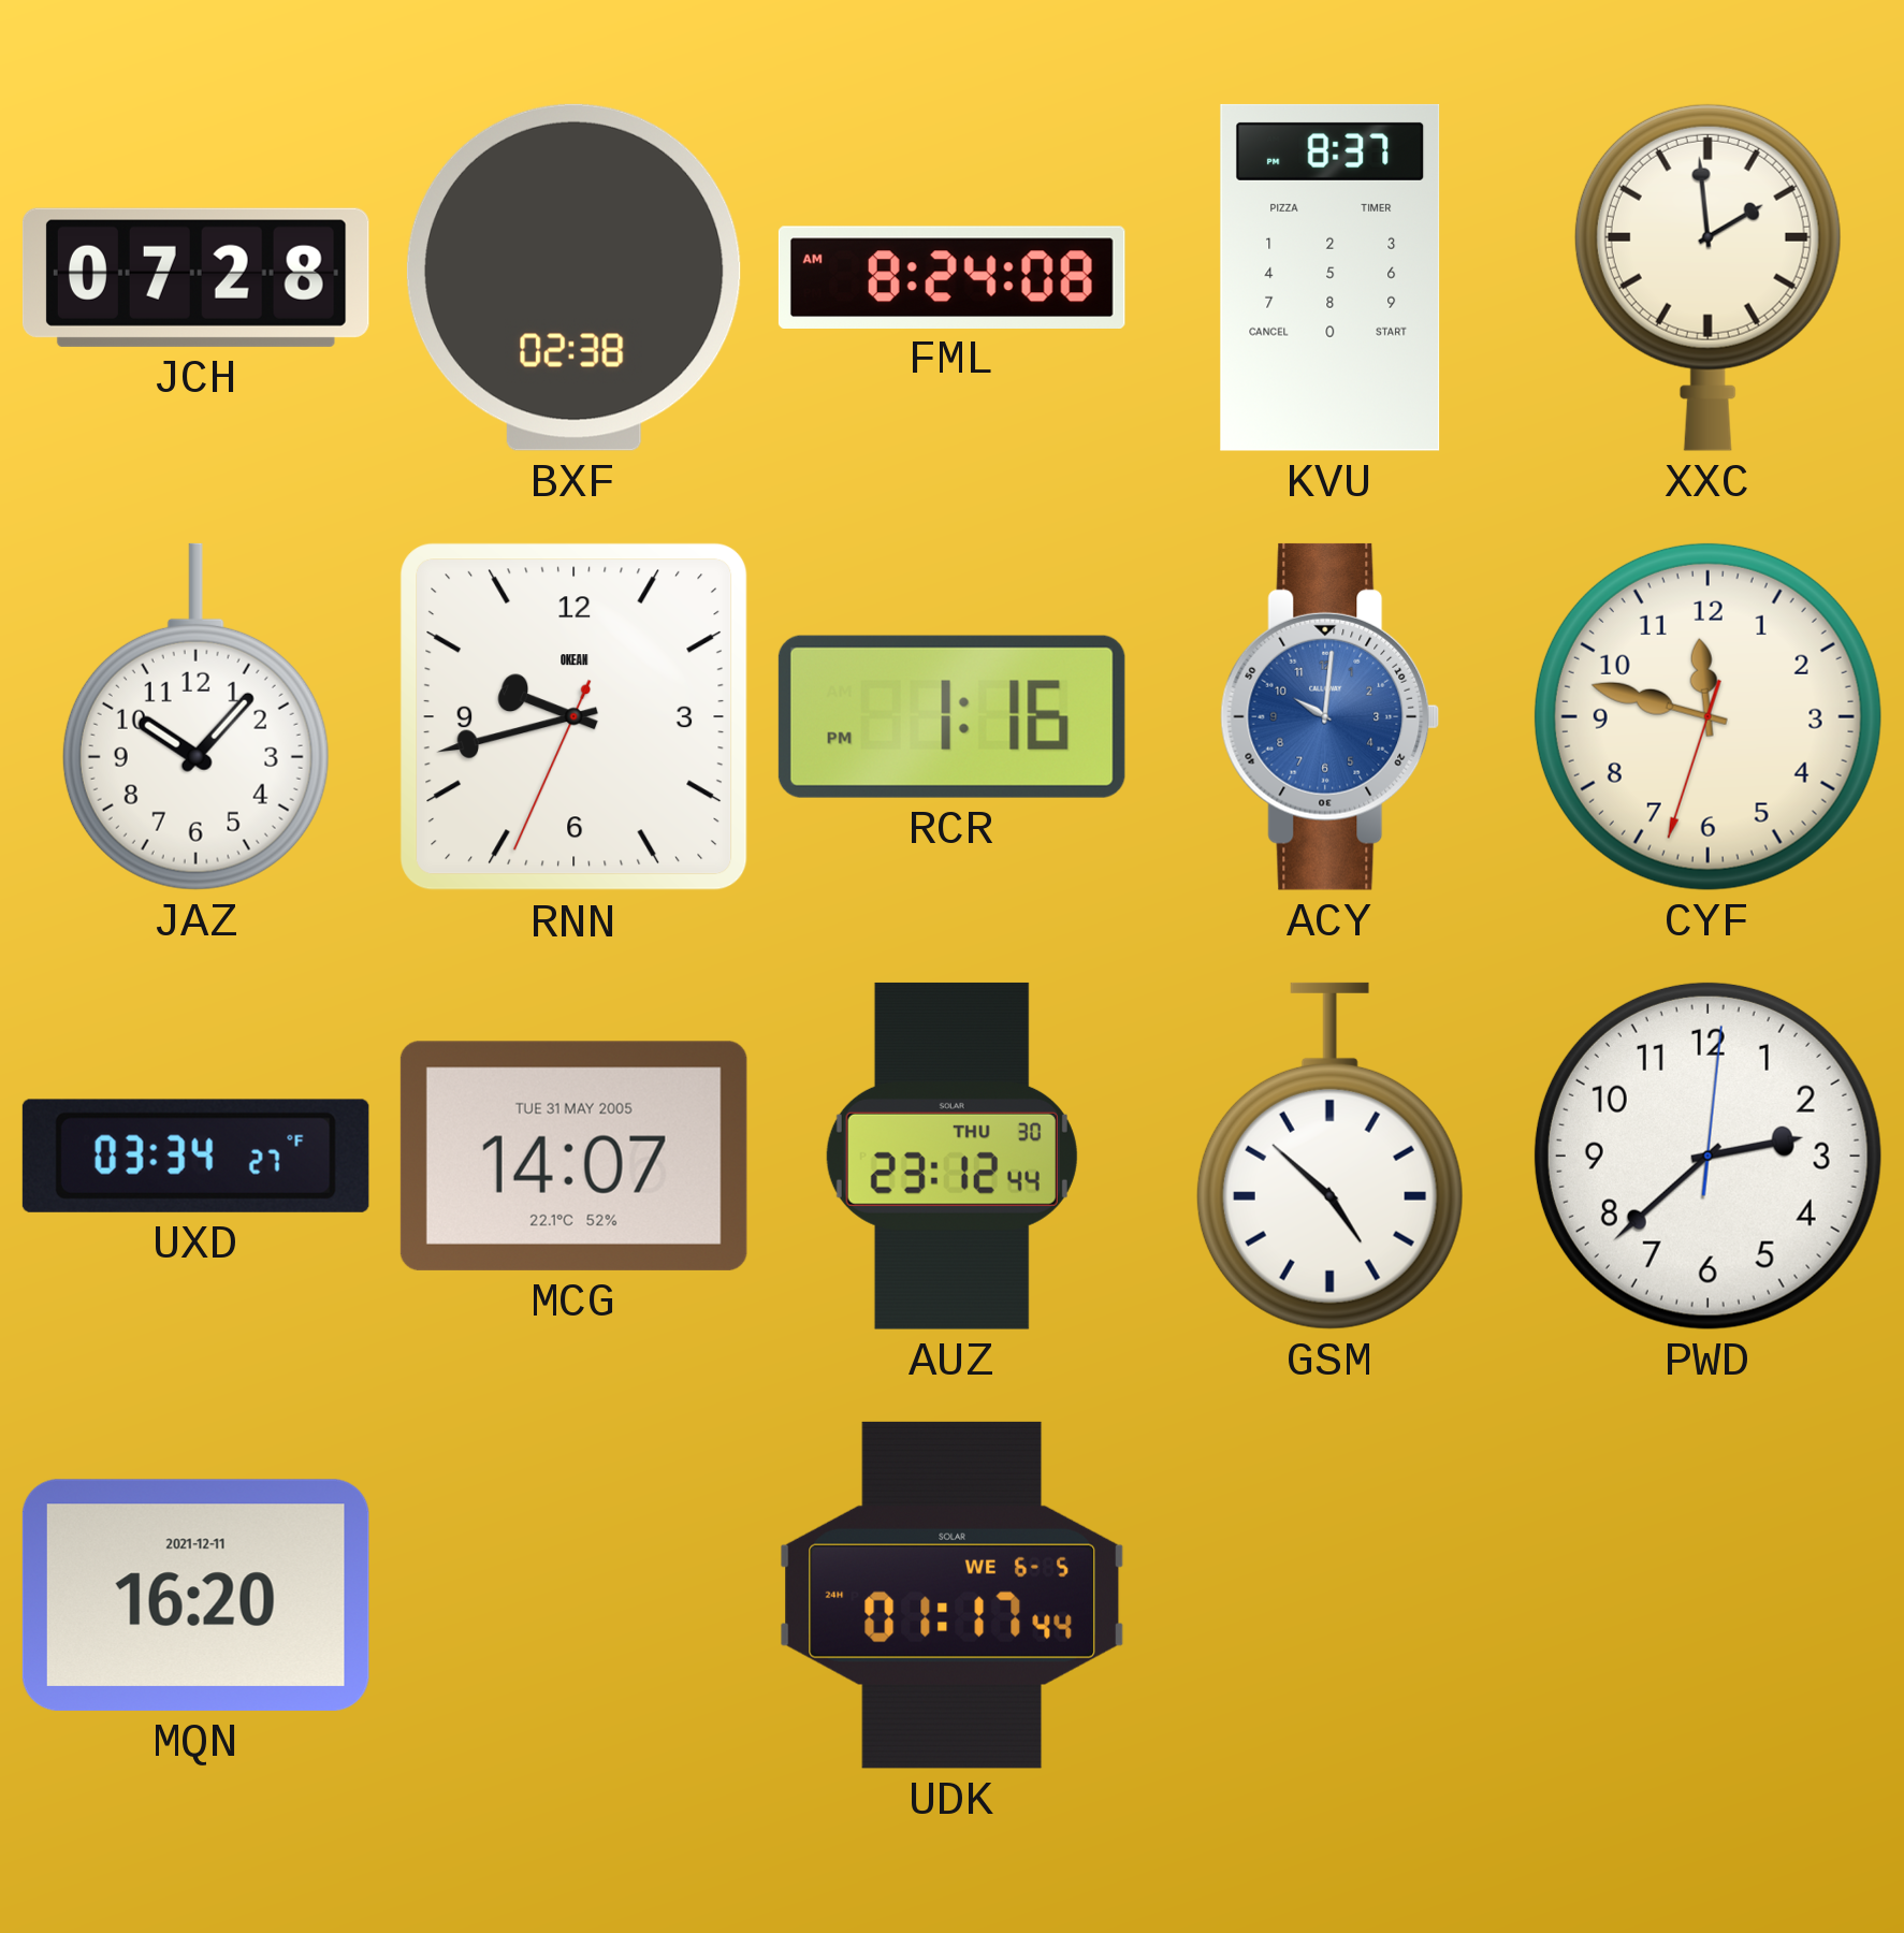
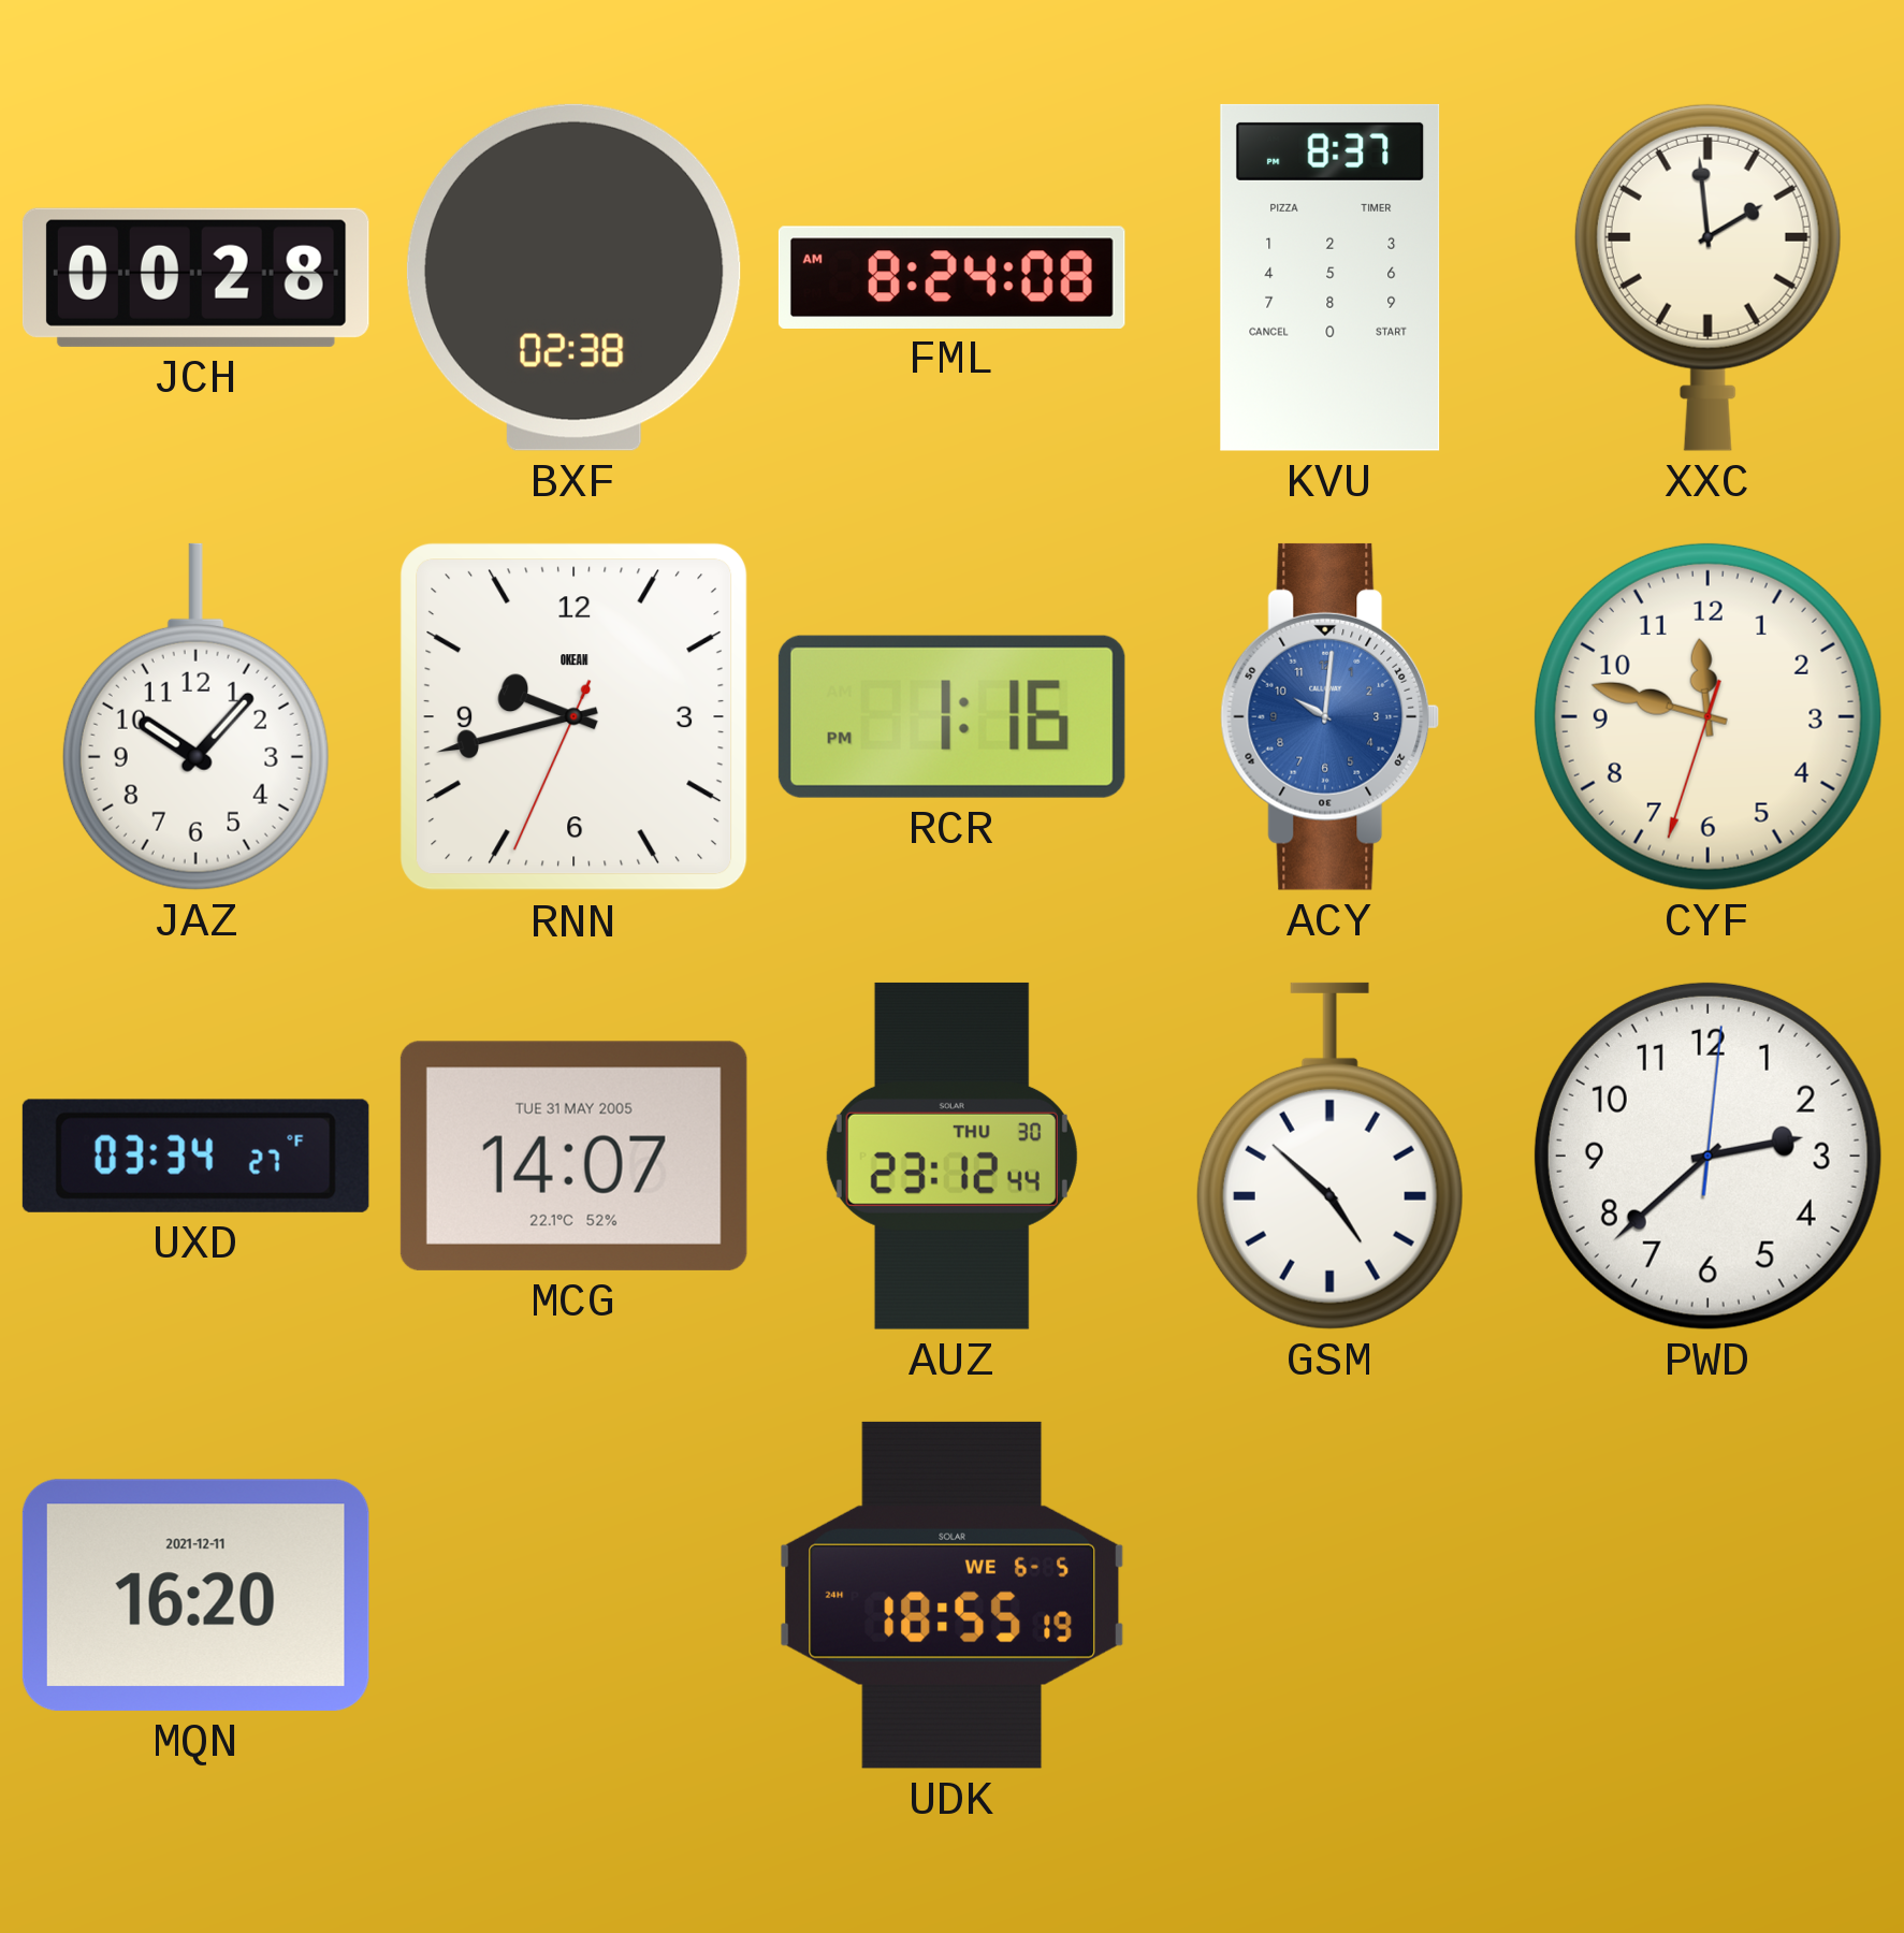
JCH: 07:28 -> 00:28 (195, 277)
UDK: 01:17 -> 18:55 (953, 1595)
